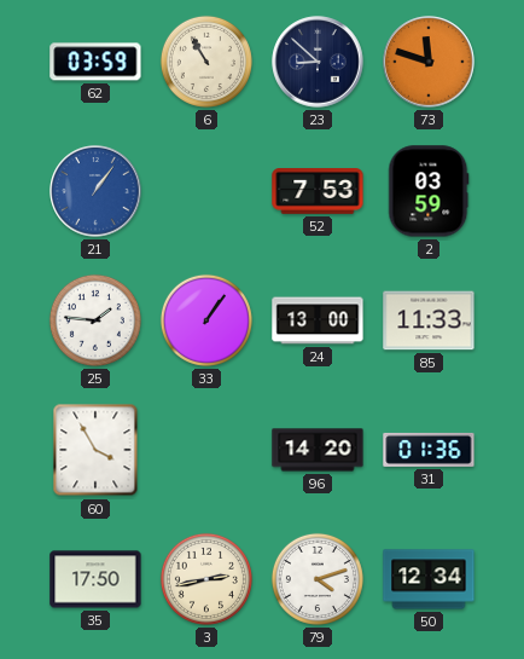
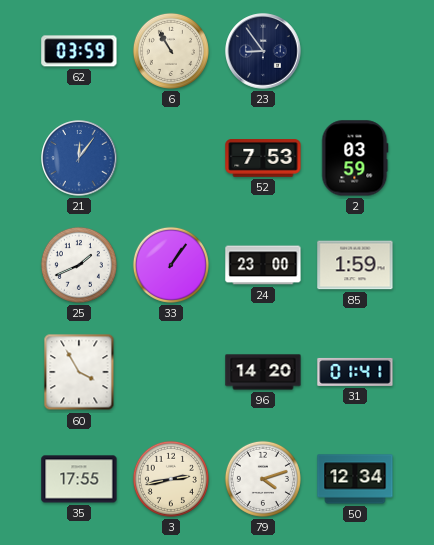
23: 8:52 -> 8:54 (263, 51)
73: 11:48 -> none (429, 62)
21: 1:06 -> 12:06 (79, 158)
25: 1:46 -> 1:41 (79, 265)
24: 13:00 -> 23:00 (263, 265)
85: 11:33 -> 1:59 (355, 265)
31: 01:36 -> 01:41 (355, 372)
35: 17:50 -> 17:55 (79, 479)
